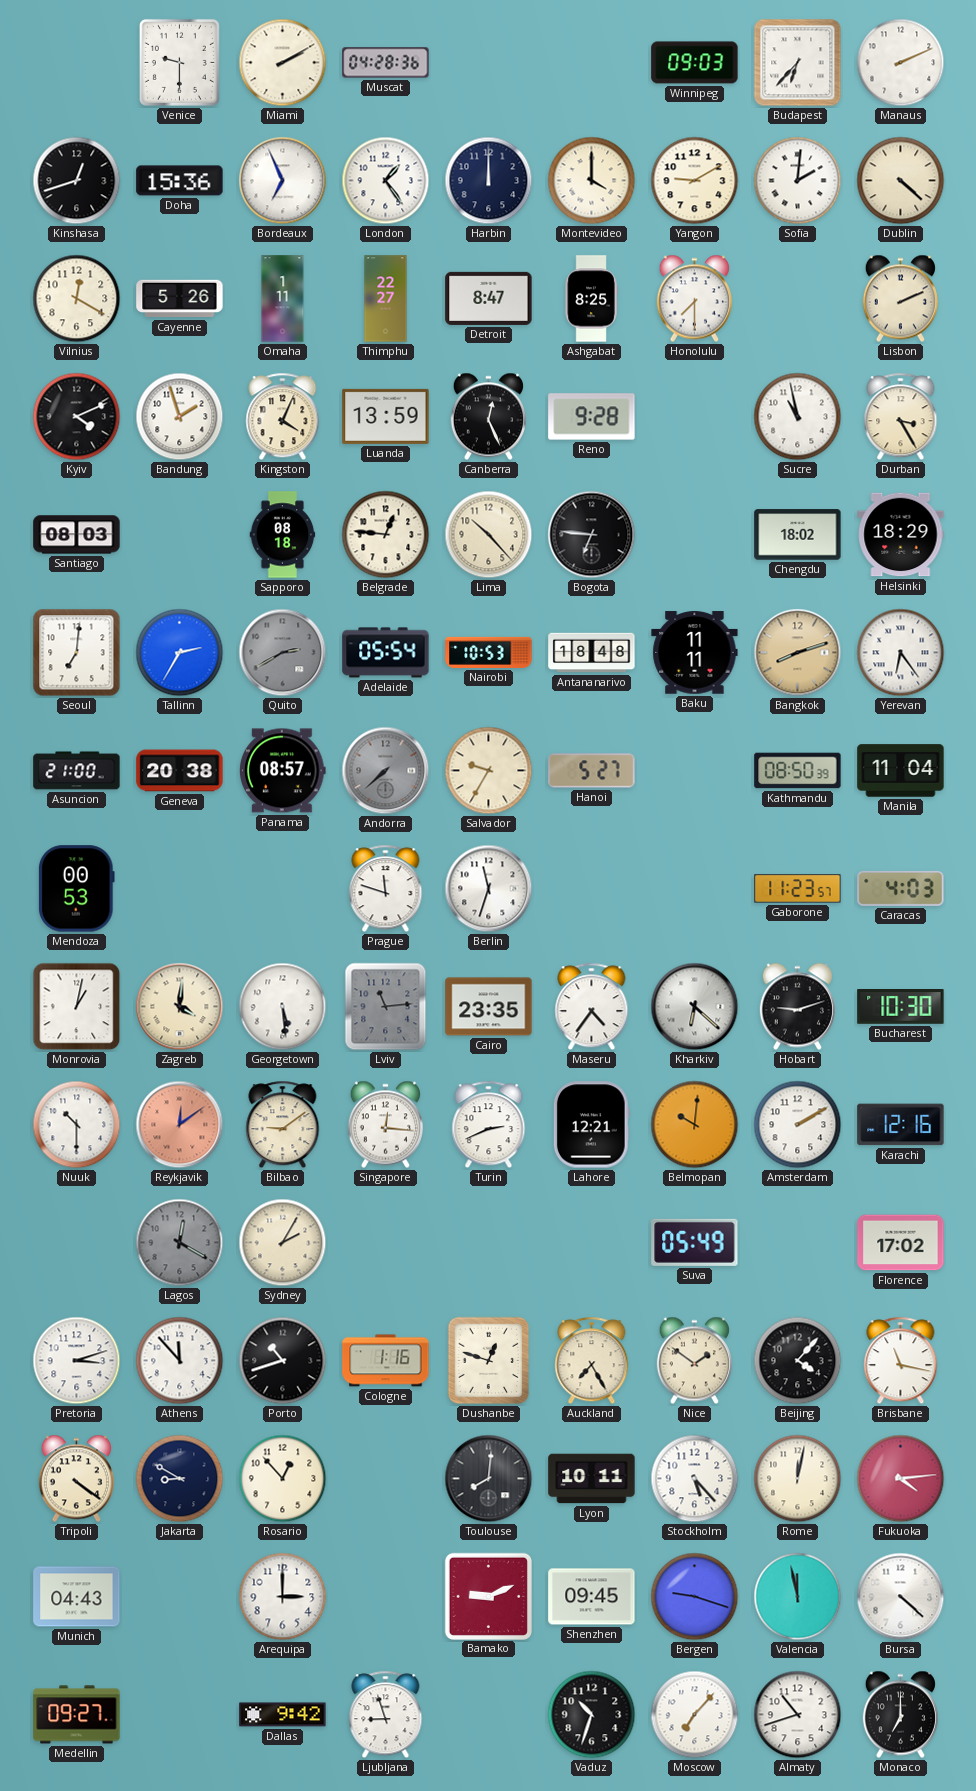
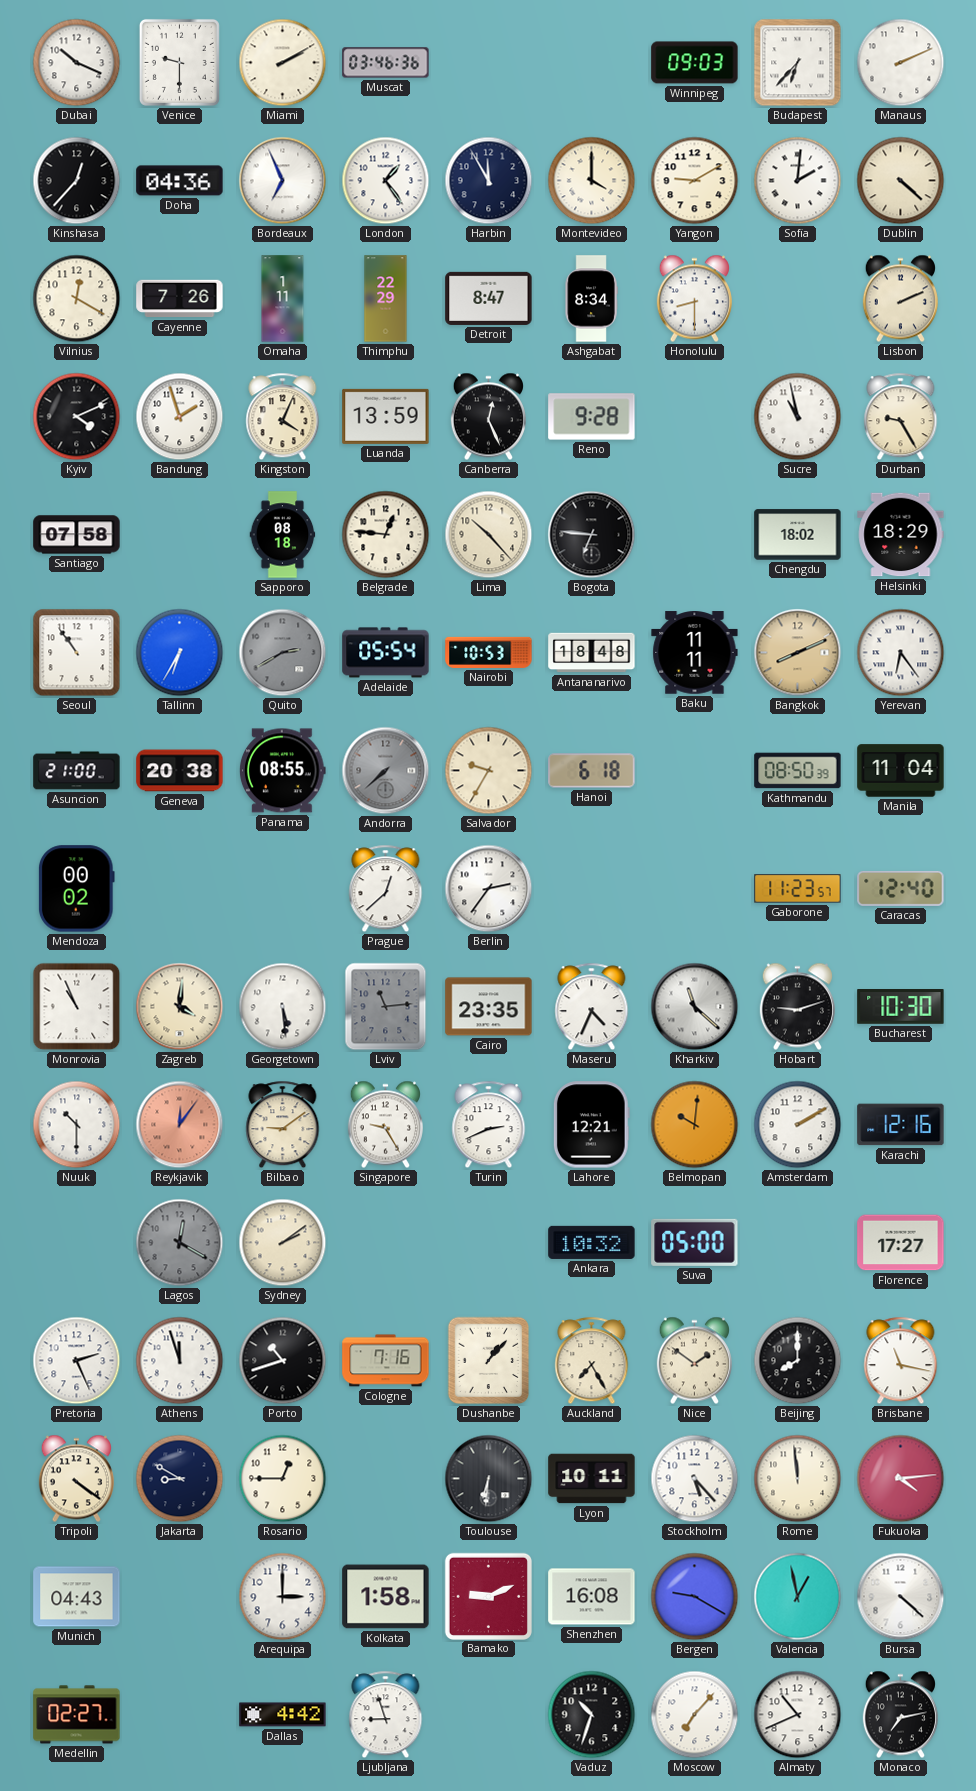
Dubai: none -> 10:19 (77, 63)
Muscat: 04:28 -> 03:46 (386, 63)
Kinshasa: 12:42 -> 12:37 (77, 181)
Doha: 15:36 -> 04:36 (180, 181)
Harbin: 12:00 -> 11:55 (489, 181)
Cayenne: 5:26 -> 7:26 (180, 299)
Thimphu: 22:27 -> 22:29 (386, 299)
Ashgabat: 8:25 -> 8:34 (591, 299)
Honolulu: 7:30 -> 8:30 (694, 299)
Durban: 3:25 -> 9:25 (901, 417)
Santiago: 08:03 -> 07:58 (77, 535)
Seoul: 7:01 -> 10:54 (77, 653)
Tallinn: 2:35 -> 6:35 (180, 653)
Bangkok: 8:12 -> 8:11 (798, 653)
Panama: 08:57 -> 08:55 (283, 771)
Hanoi: 5:27 -> 6:18 (592, 771)
Mendoza: 00:53 -> 00:02 (77, 889)
Prague: 11:48 -> 12:38 (386, 889)
Berlin: 11:33 -> 2:36 (489, 889)
Caracas: 4:03 -> 12:40 (901, 888)
Monrovia: 1:02 -> 10:56 (77, 1007)
Maseru: 4:36 -> 4:34 (592, 1007)
Kharkiv: 6:22 -> 11:22 (695, 1007)
Reykjavik: 12:09 -> 12:06 (180, 1125)
Singapore: 12:16 -> 9:25 (385, 1125)
Sydney: 2:05 -> 2:09 (283, 1243)
Ankara: none -> 10:32 (592, 1242)
Suva: 05:49 -> 05:00 (695, 1242)
Florence: 17:02 -> 17:27 (901, 1243)
Pretoria: 3:12 -> 2:26 (77, 1361)
Athens: 11:53 -> 11:57 (180, 1361)
Cologne: 1:16 -> 7:16 (386, 1361)
Dushanbe: 12:48 -> 1:07 (489, 1361)
Beijing: 4:07 -> 8:00 (798, 1361)
Rosario: 12:53 -> 12:45 (283, 1479)
Toulouse: 8:01 -> 6:31 (489, 1479)
Rome: 12:02 -> 11:59 (798, 1479)
Kolkata: none -> 1:58 (386, 1597)
Shenzhen: 09:45 -> 16:08 (592, 1597)
Bergen: 9:18 -> 9:20 (695, 1597)
Valencia: 11:58 -> 12:58 (798, 1597)
Medellin: 09:27 -> 02:27 (77, 1715)
Dallas: 9:42 -> 4:42 (283, 1715)
Almaty: 10:42 -> 10:41 (798, 1715)
Monaco: 7:00 -> 7:13 (900, 1715)
